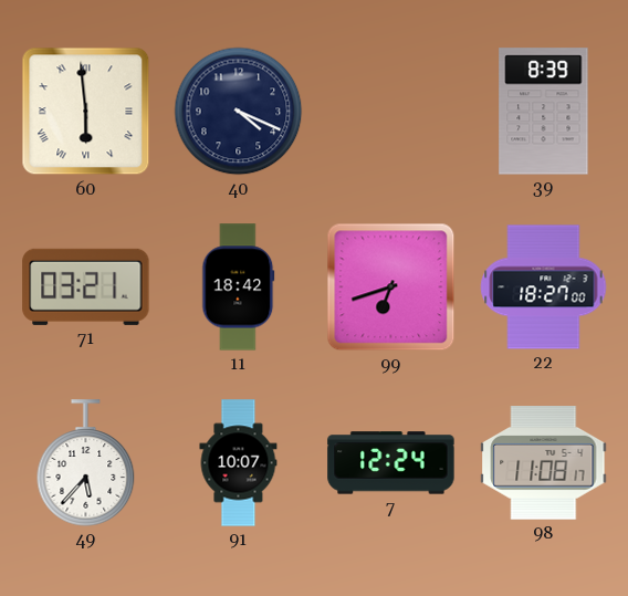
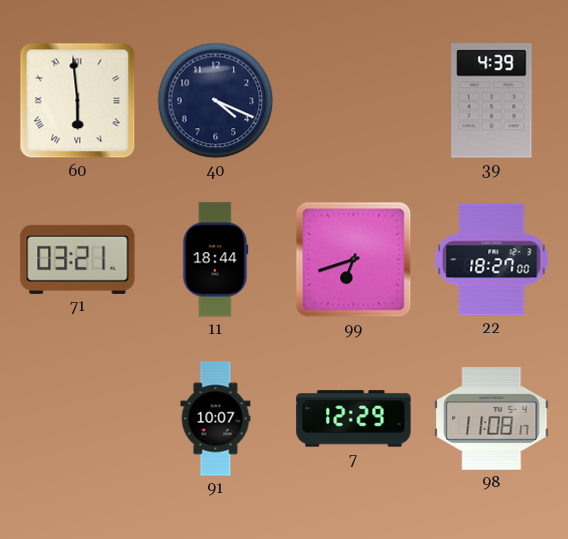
39: 8:39 -> 4:39 (492, 101)
11: 18:42 -> 18:44 (216, 260)
49: 5:37 -> none (86, 463)
7: 12:24 -> 12:29 (354, 419)
